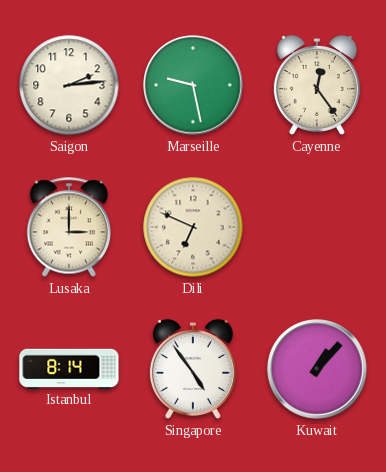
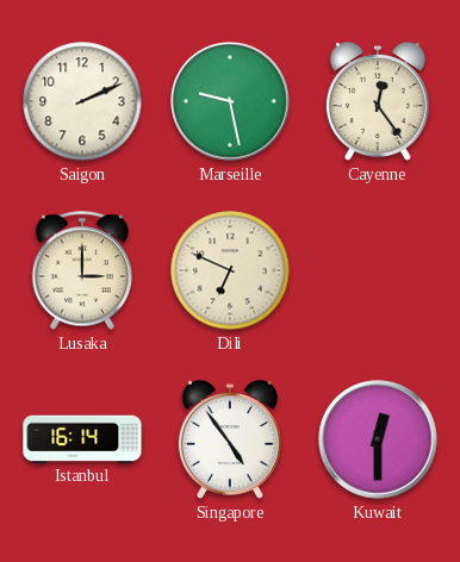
Saigon: 2:14 -> 2:11 (82, 101)
Istanbul: 8:14 -> 16:14 (82, 438)
Kuwait: 1:07 -> 12:30 (378, 439)
